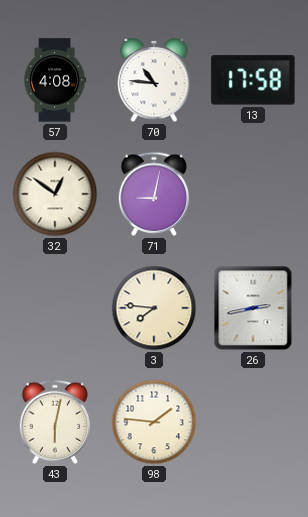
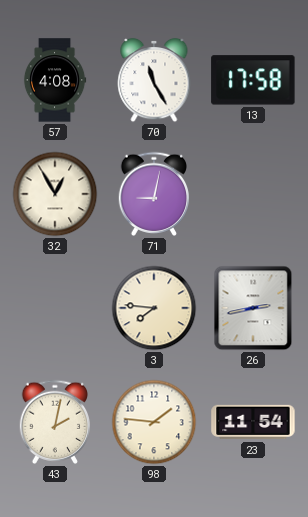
70: 10:46 -> 11:25 (154, 80)
32: 12:51 -> 12:55 (55, 194)
43: 6:02 -> 2:02 (54, 422)
23: none -> 11:54 (253, 422)
